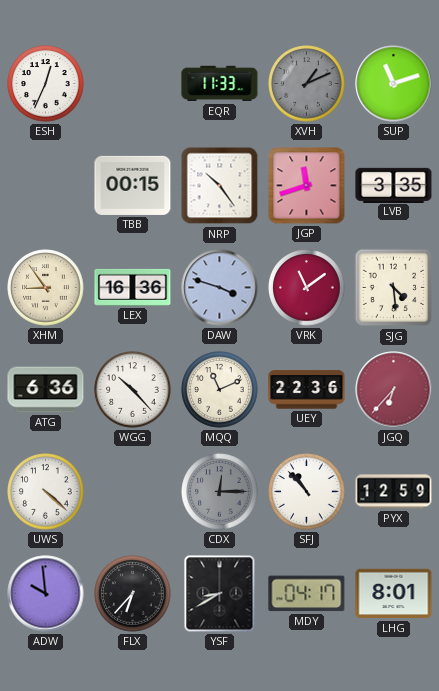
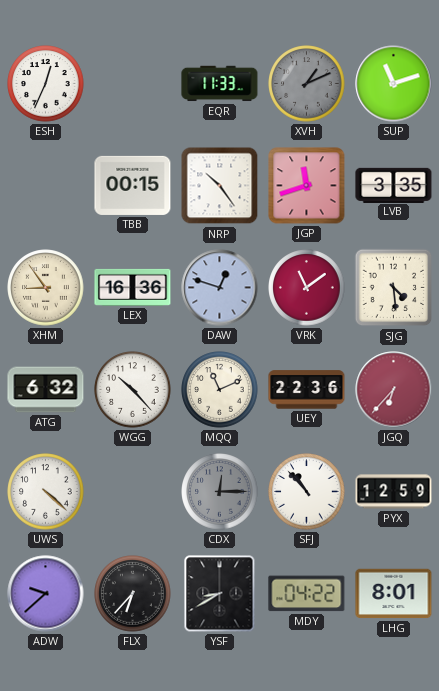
DAW: 3:48 -> 12:48 (220, 288)
ATG: 6:36 -> 6:32 (46, 390)
ADW: 9:59 -> 9:38 (46, 594)
MDY: 04:17 -> 04:22 (307, 594)
